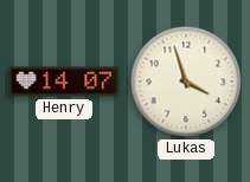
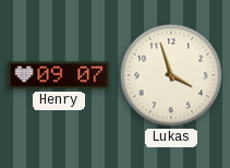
Henry: 14:07 -> 09:07 (59, 75)
